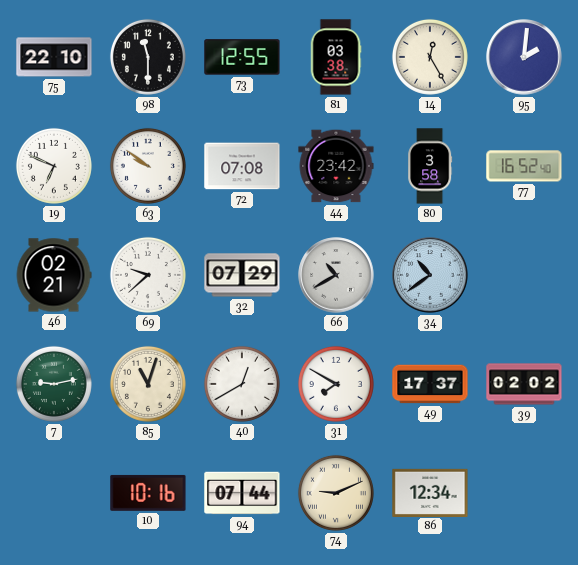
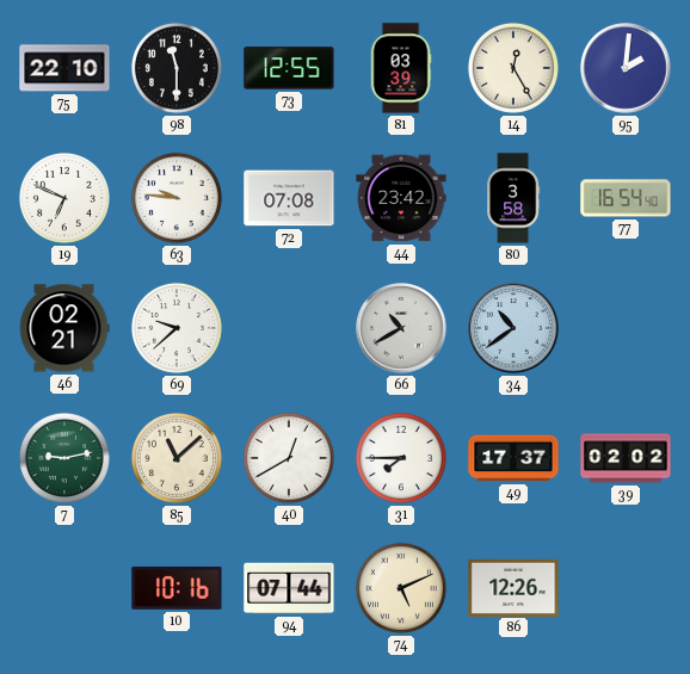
81: 03:38 -> 03:39 (401, 68)
63: 9:51 -> 9:46 (177, 198)
77: 16:52 -> 16:54 (626, 198)
32: 07:29 -> none (242, 275)
85: 11:03 -> 11:08 (177, 458)
31: 7:50 -> 7:45 (401, 458)
74: 9:11 -> 5:11 (401, 588)
86: 12:34 -> 12:26 (513, 587)
